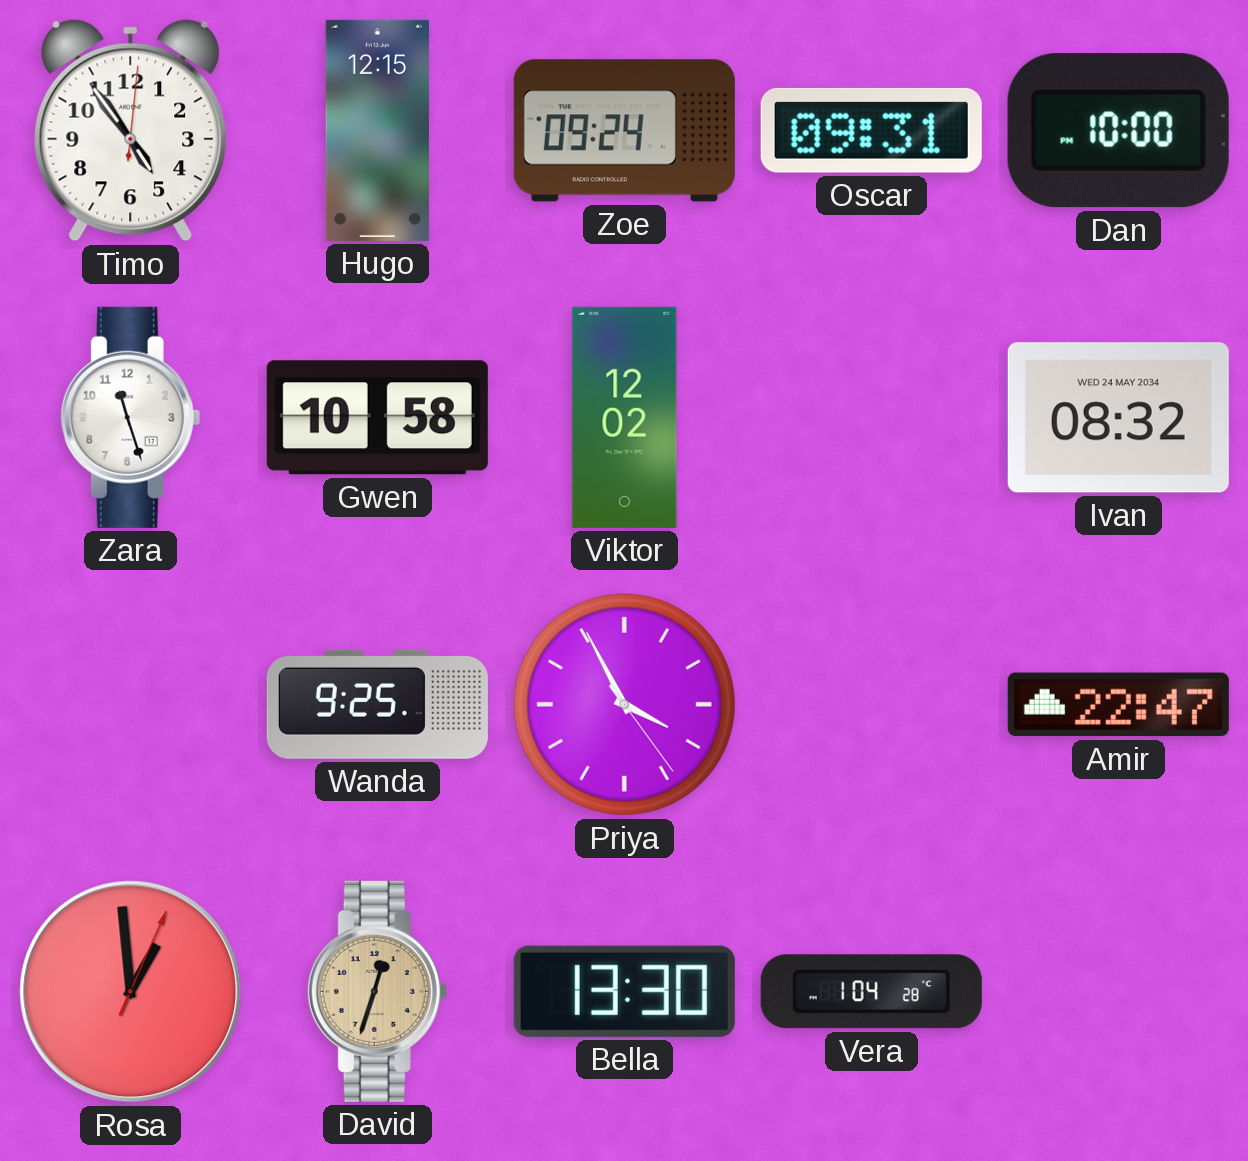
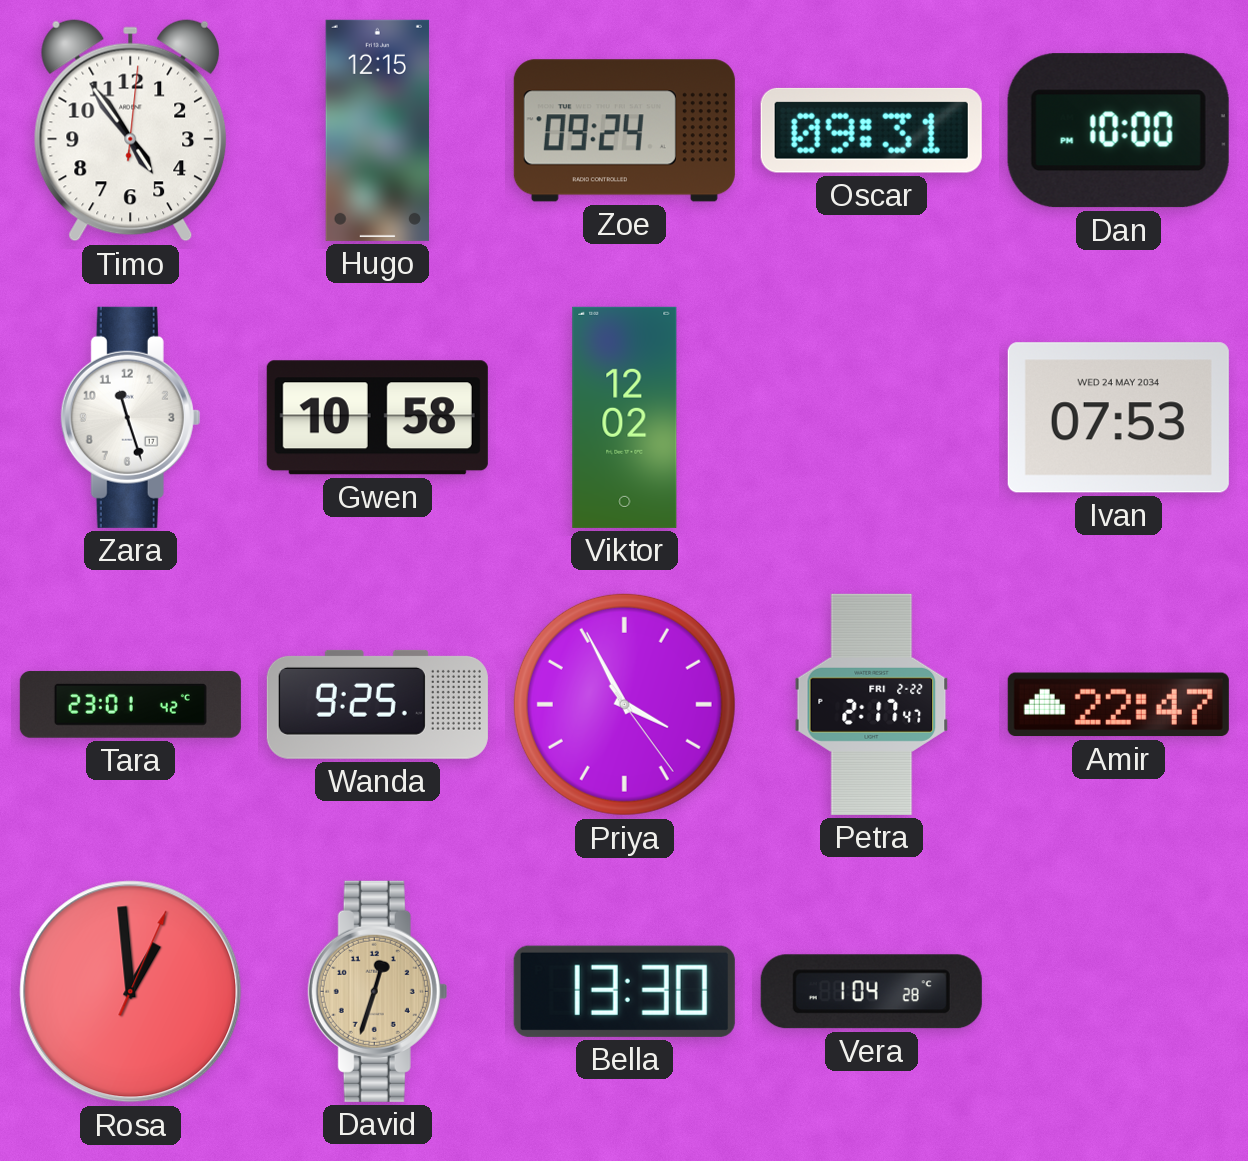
Ivan: 08:32 -> 07:53 (1118, 418)
Tara: none -> 23:01 (130, 704)
Petra: none -> 2:17 (872, 704)
